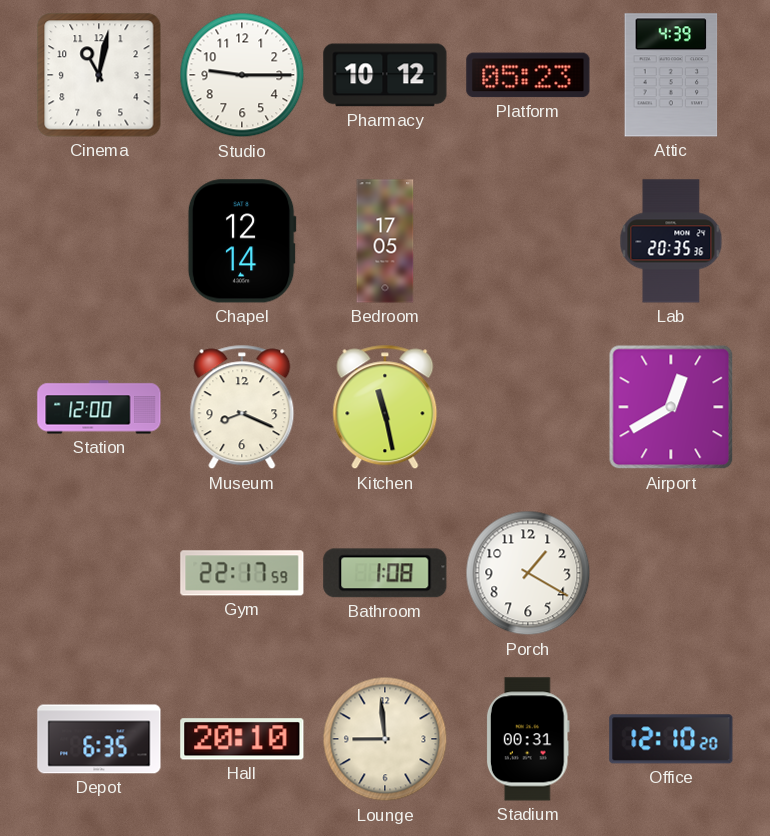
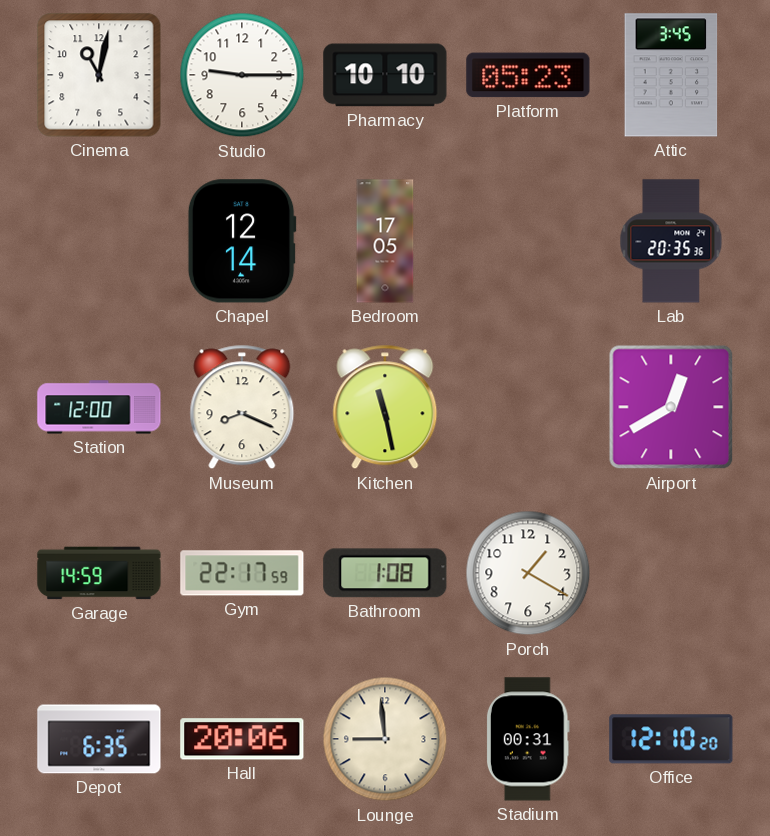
Pharmacy: 10:12 -> 10:10 (385, 75)
Attic: 4:39 -> 3:45 (671, 75)
Garage: none -> 14:59 (99, 573)
Hall: 20:10 -> 20:06 (242, 739)
